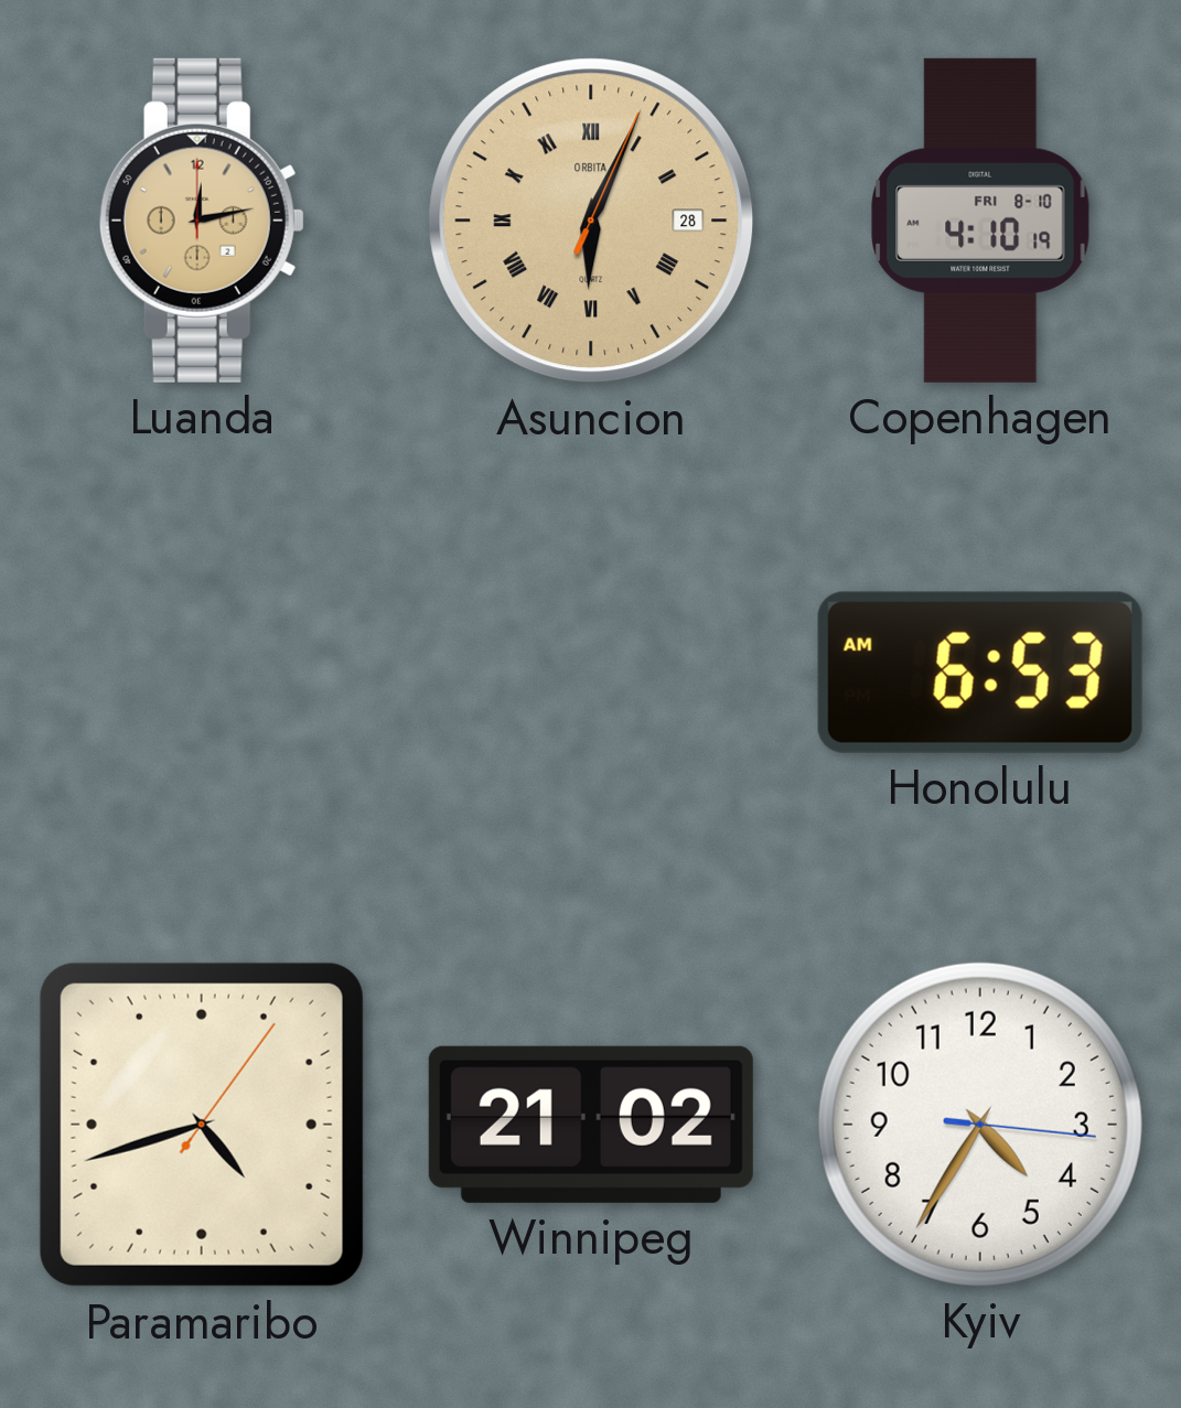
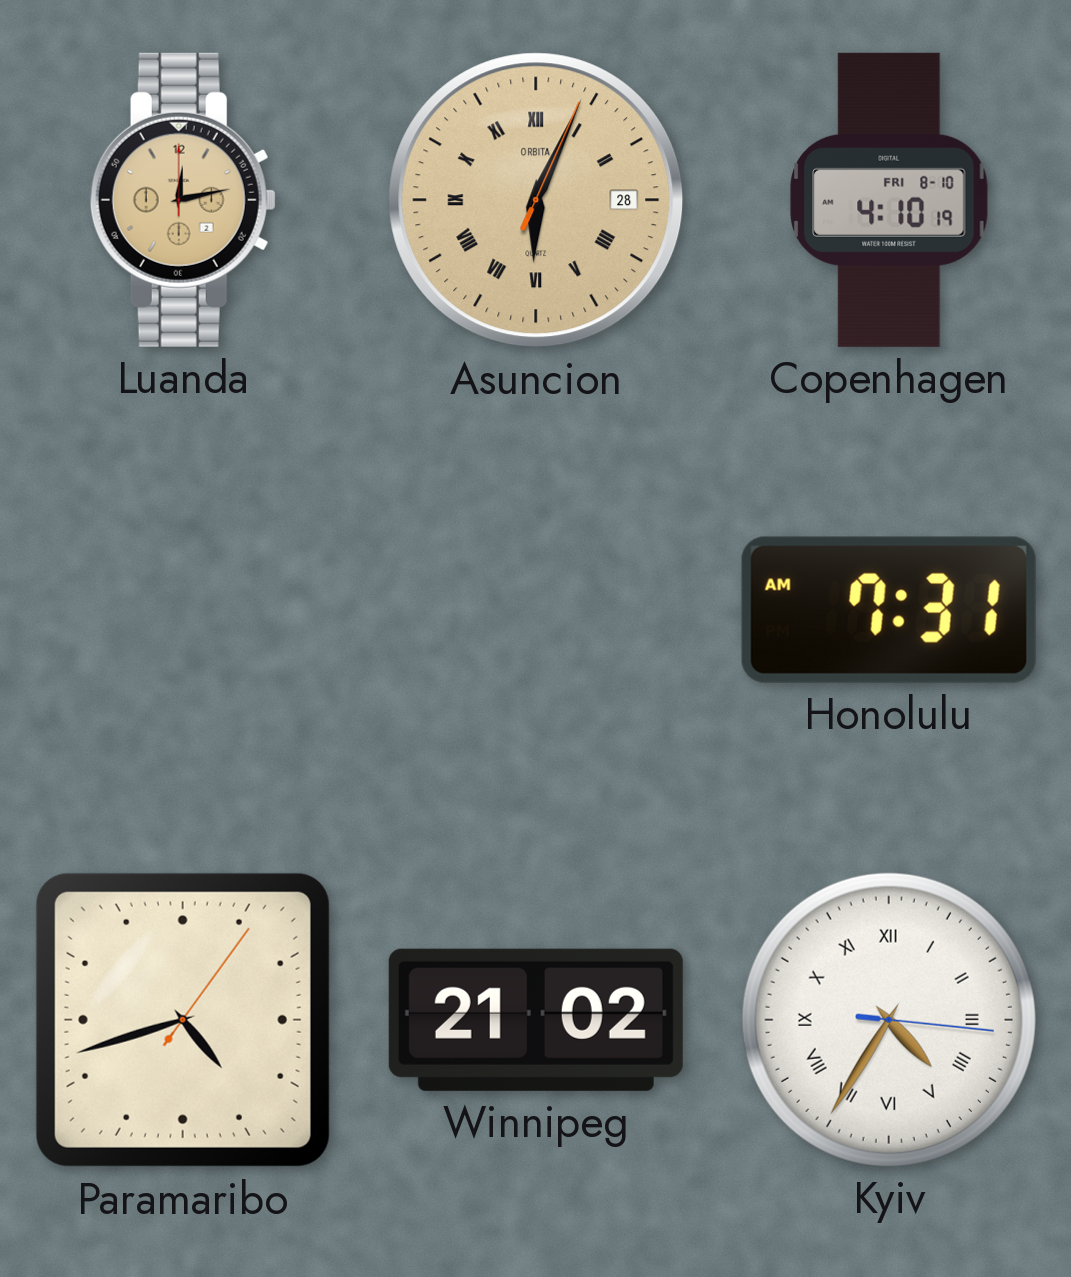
Honolulu: 6:53 -> 7:31 (889, 610)
Kyiv numerals: Arabic -> Roman (889, 1020)
